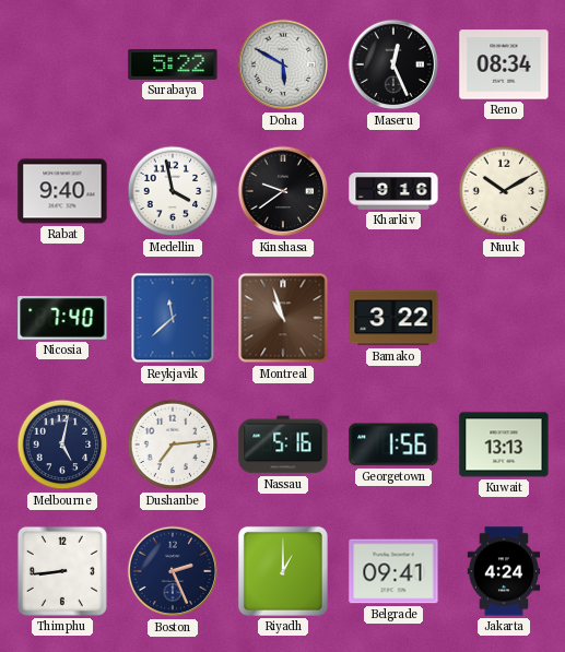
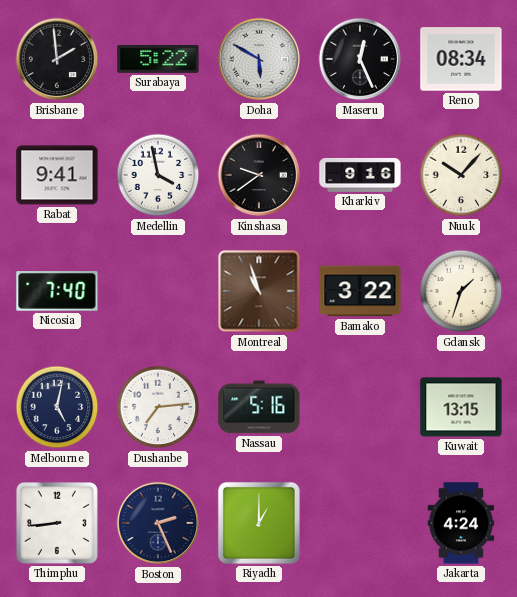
Brisbane: none -> 1:59 (57, 59)
Rabat: 9:40 -> 9:41 (57, 175)
Nuuk: 10:10 -> 10:07 (461, 175)
Reykjavik: 11:38 -> none (173, 318)
Gdansk: none -> 1:33 (461, 291)
Georgetown: 1:56 -> none (393, 444)
Kuwait: 13:13 -> 13:15 (461, 407)
Belgrade: 09:41 -> none (393, 571)
